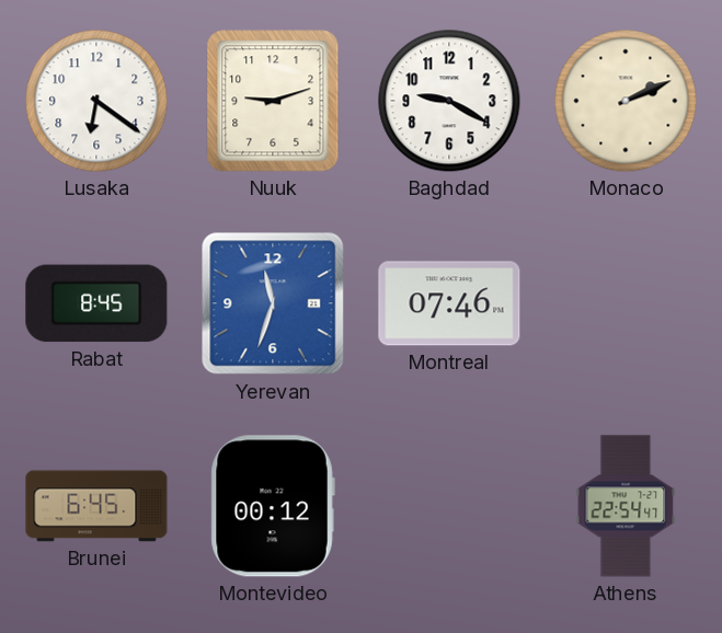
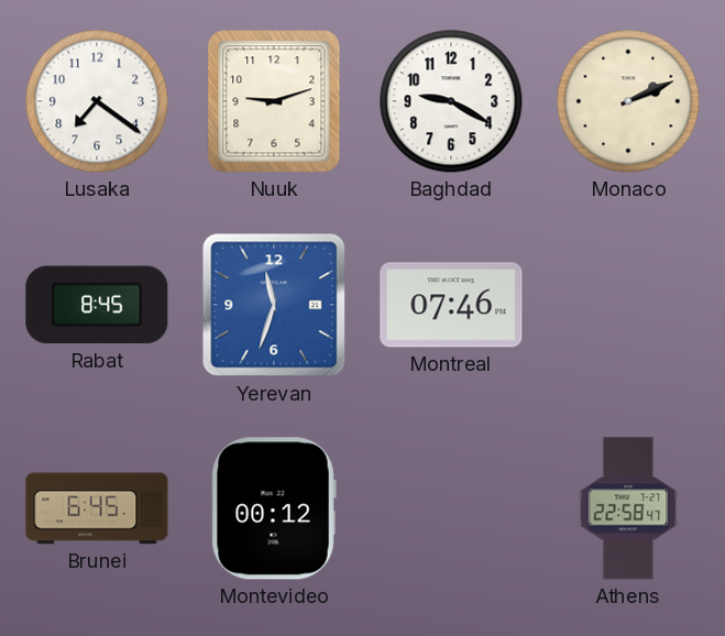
Lusaka: 6:21 -> 7:21 (97, 101)
Athens: 22:54 -> 22:58 (628, 508)
